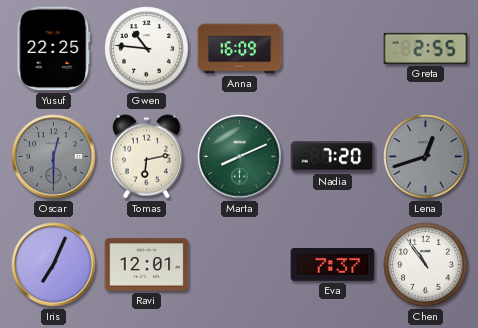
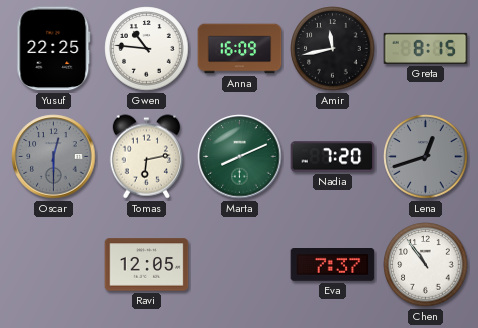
Amir: none -> 11:43 (333, 49)
Greta: 2:55 -> 8:15 (426, 48)
Iris: 7:04 -> none (54, 265)
Ravi: 12:01 -> 12:05 (147, 265)
